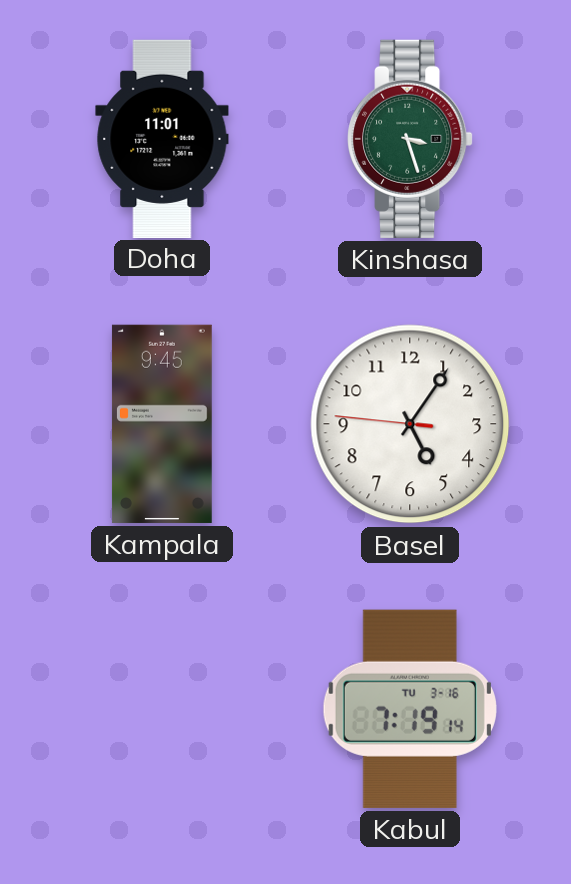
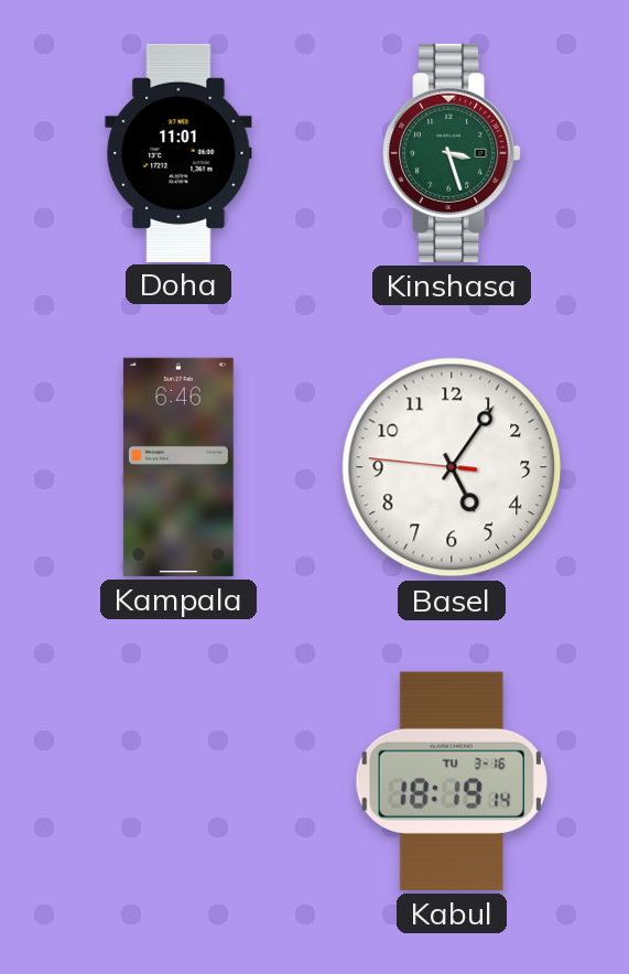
Kampala: 9:45 -> 6:46 (178, 467)
Kabul: 7:19 -> 18:19 (452, 781)
